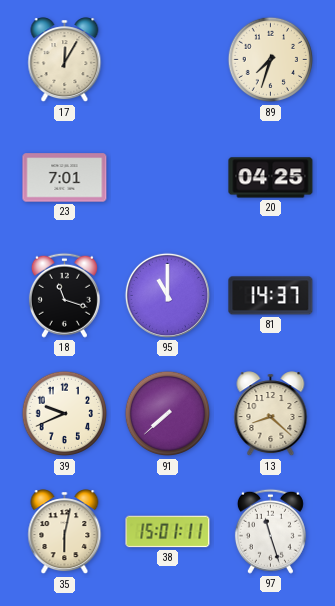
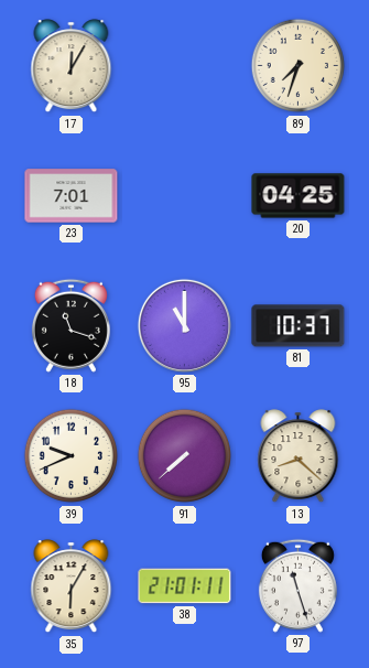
81: 14:37 -> 10:37 (299, 326)
35: 6:02 -> 6:05 (72, 586)
38: 15:01 -> 21:01 (185, 586)
